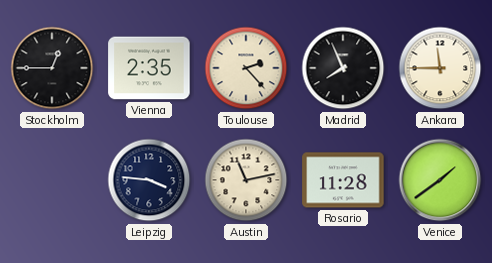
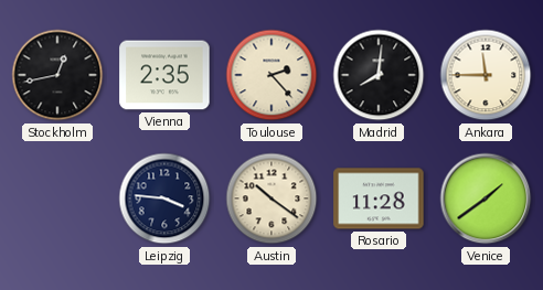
Stockholm: 12:45 -> 12:43 (57, 75)
Madrid: 7:56 -> 8:01 (379, 75)
Austin: 11:13 -> 10:21 (271, 198)
